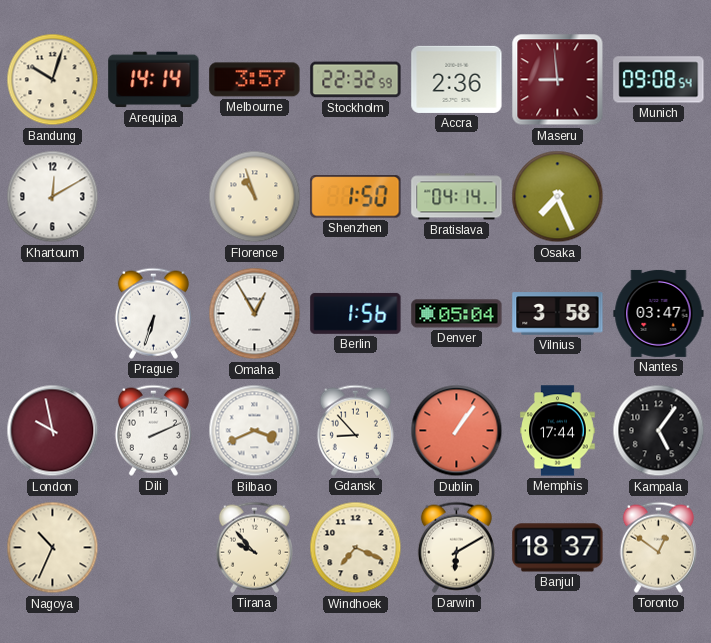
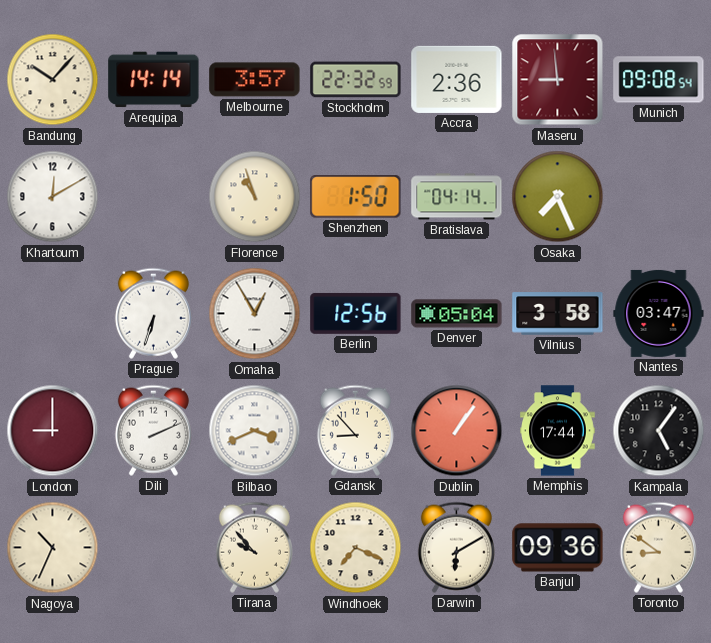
Bandung: 10:03 -> 10:07 (53, 80)
Berlin: 1:56 -> 12:56 (356, 313)
London: 9:58 -> 9:00 (53, 431)
Banjul: 18:37 -> 09:36 (558, 548)
Toronto: 12:51 -> 8:51 (658, 547)
